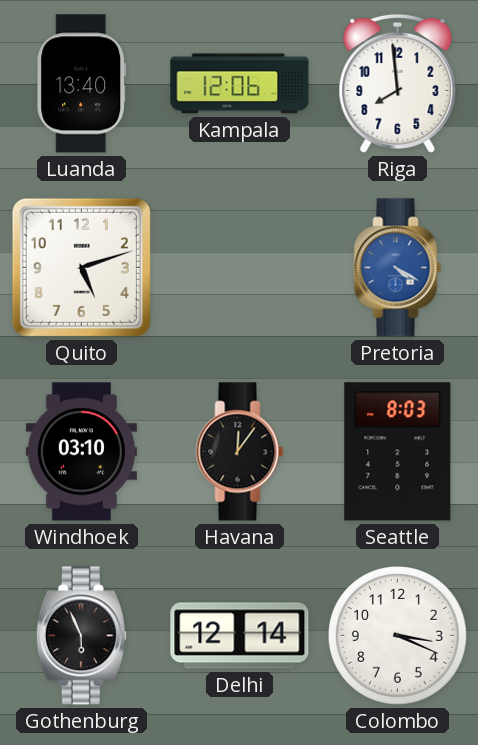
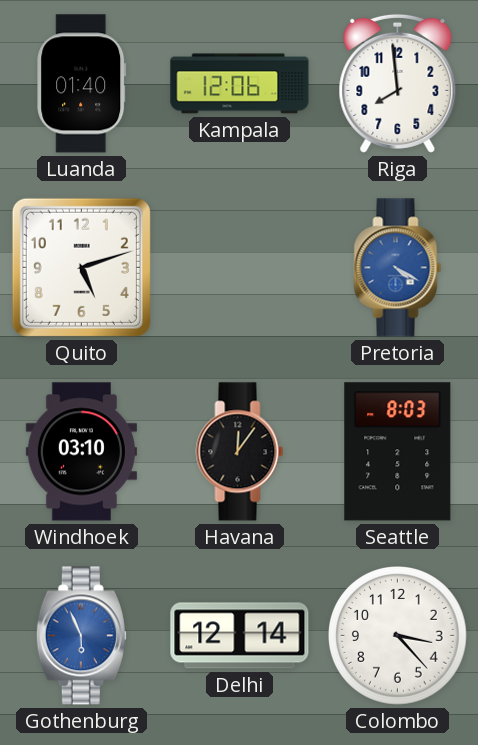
Luanda: 13:40 -> 01:40 (82, 84)
Gothenburg dial: black -> blue (81, 636)
Colombo: 3:19 -> 3:23 (398, 636)
